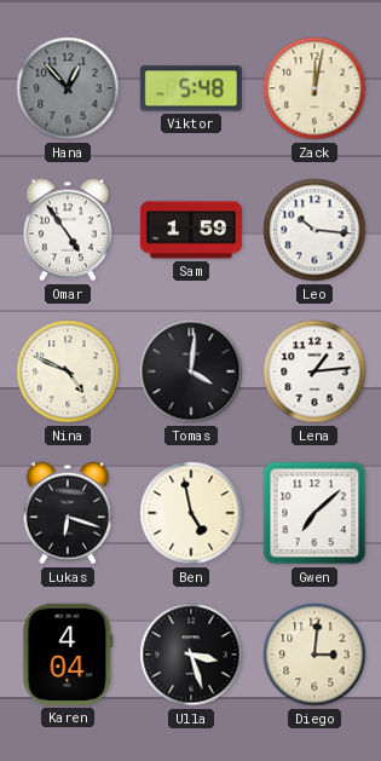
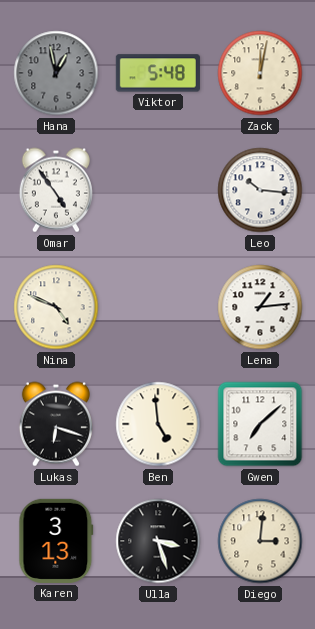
Hana: 12:53 -> 12:58 (56, 73)
Sam: 1:59 -> none (191, 230)
Tomas: 4:01 -> none (191, 371)
Ben: 4:58 -> 4:59 (158, 424)
Karen: 4:04 -> 3:13 (56, 541)
